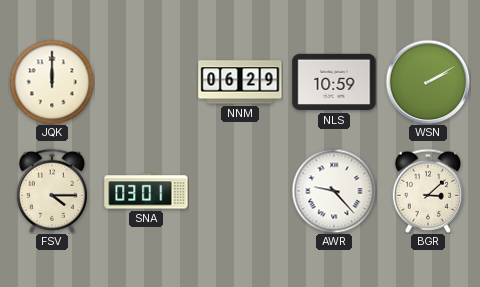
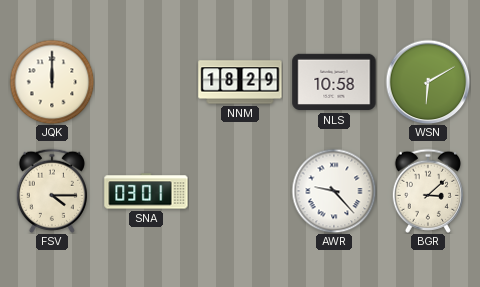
NNM: 06:29 -> 18:29 (240, 82)
NLS: 10:59 -> 10:58 (334, 82)
WSN: 2:10 -> 6:10 (428, 82)
